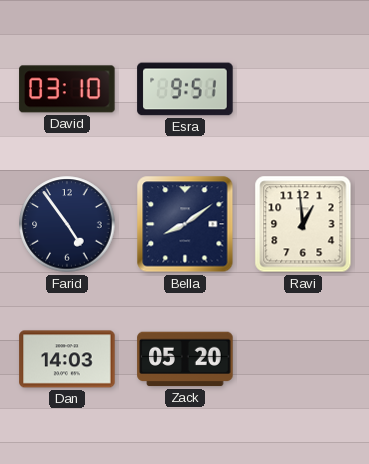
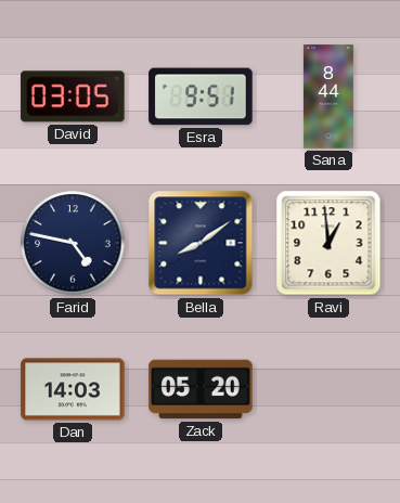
David: 03:10 -> 03:05 (73, 96)
Sana: none -> 8:44 (328, 96)
Farid: 4:54 -> 4:47 (73, 243)
